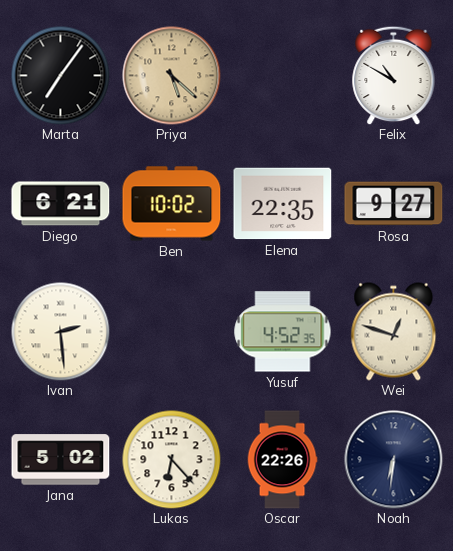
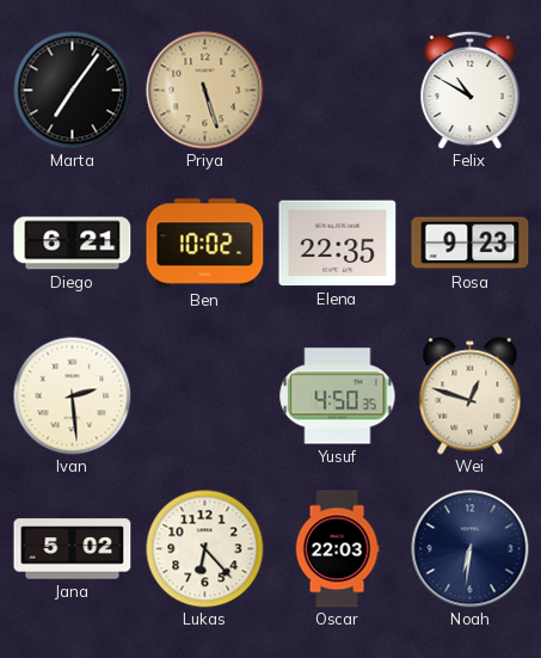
Priya: 5:22 -> 5:27 (205, 91)
Rosa: 9:27 -> 9:23 (471, 244)
Yusuf: 4:52 -> 4:50 (338, 396)
Oscar: 22:26 -> 22:03 (337, 549)
